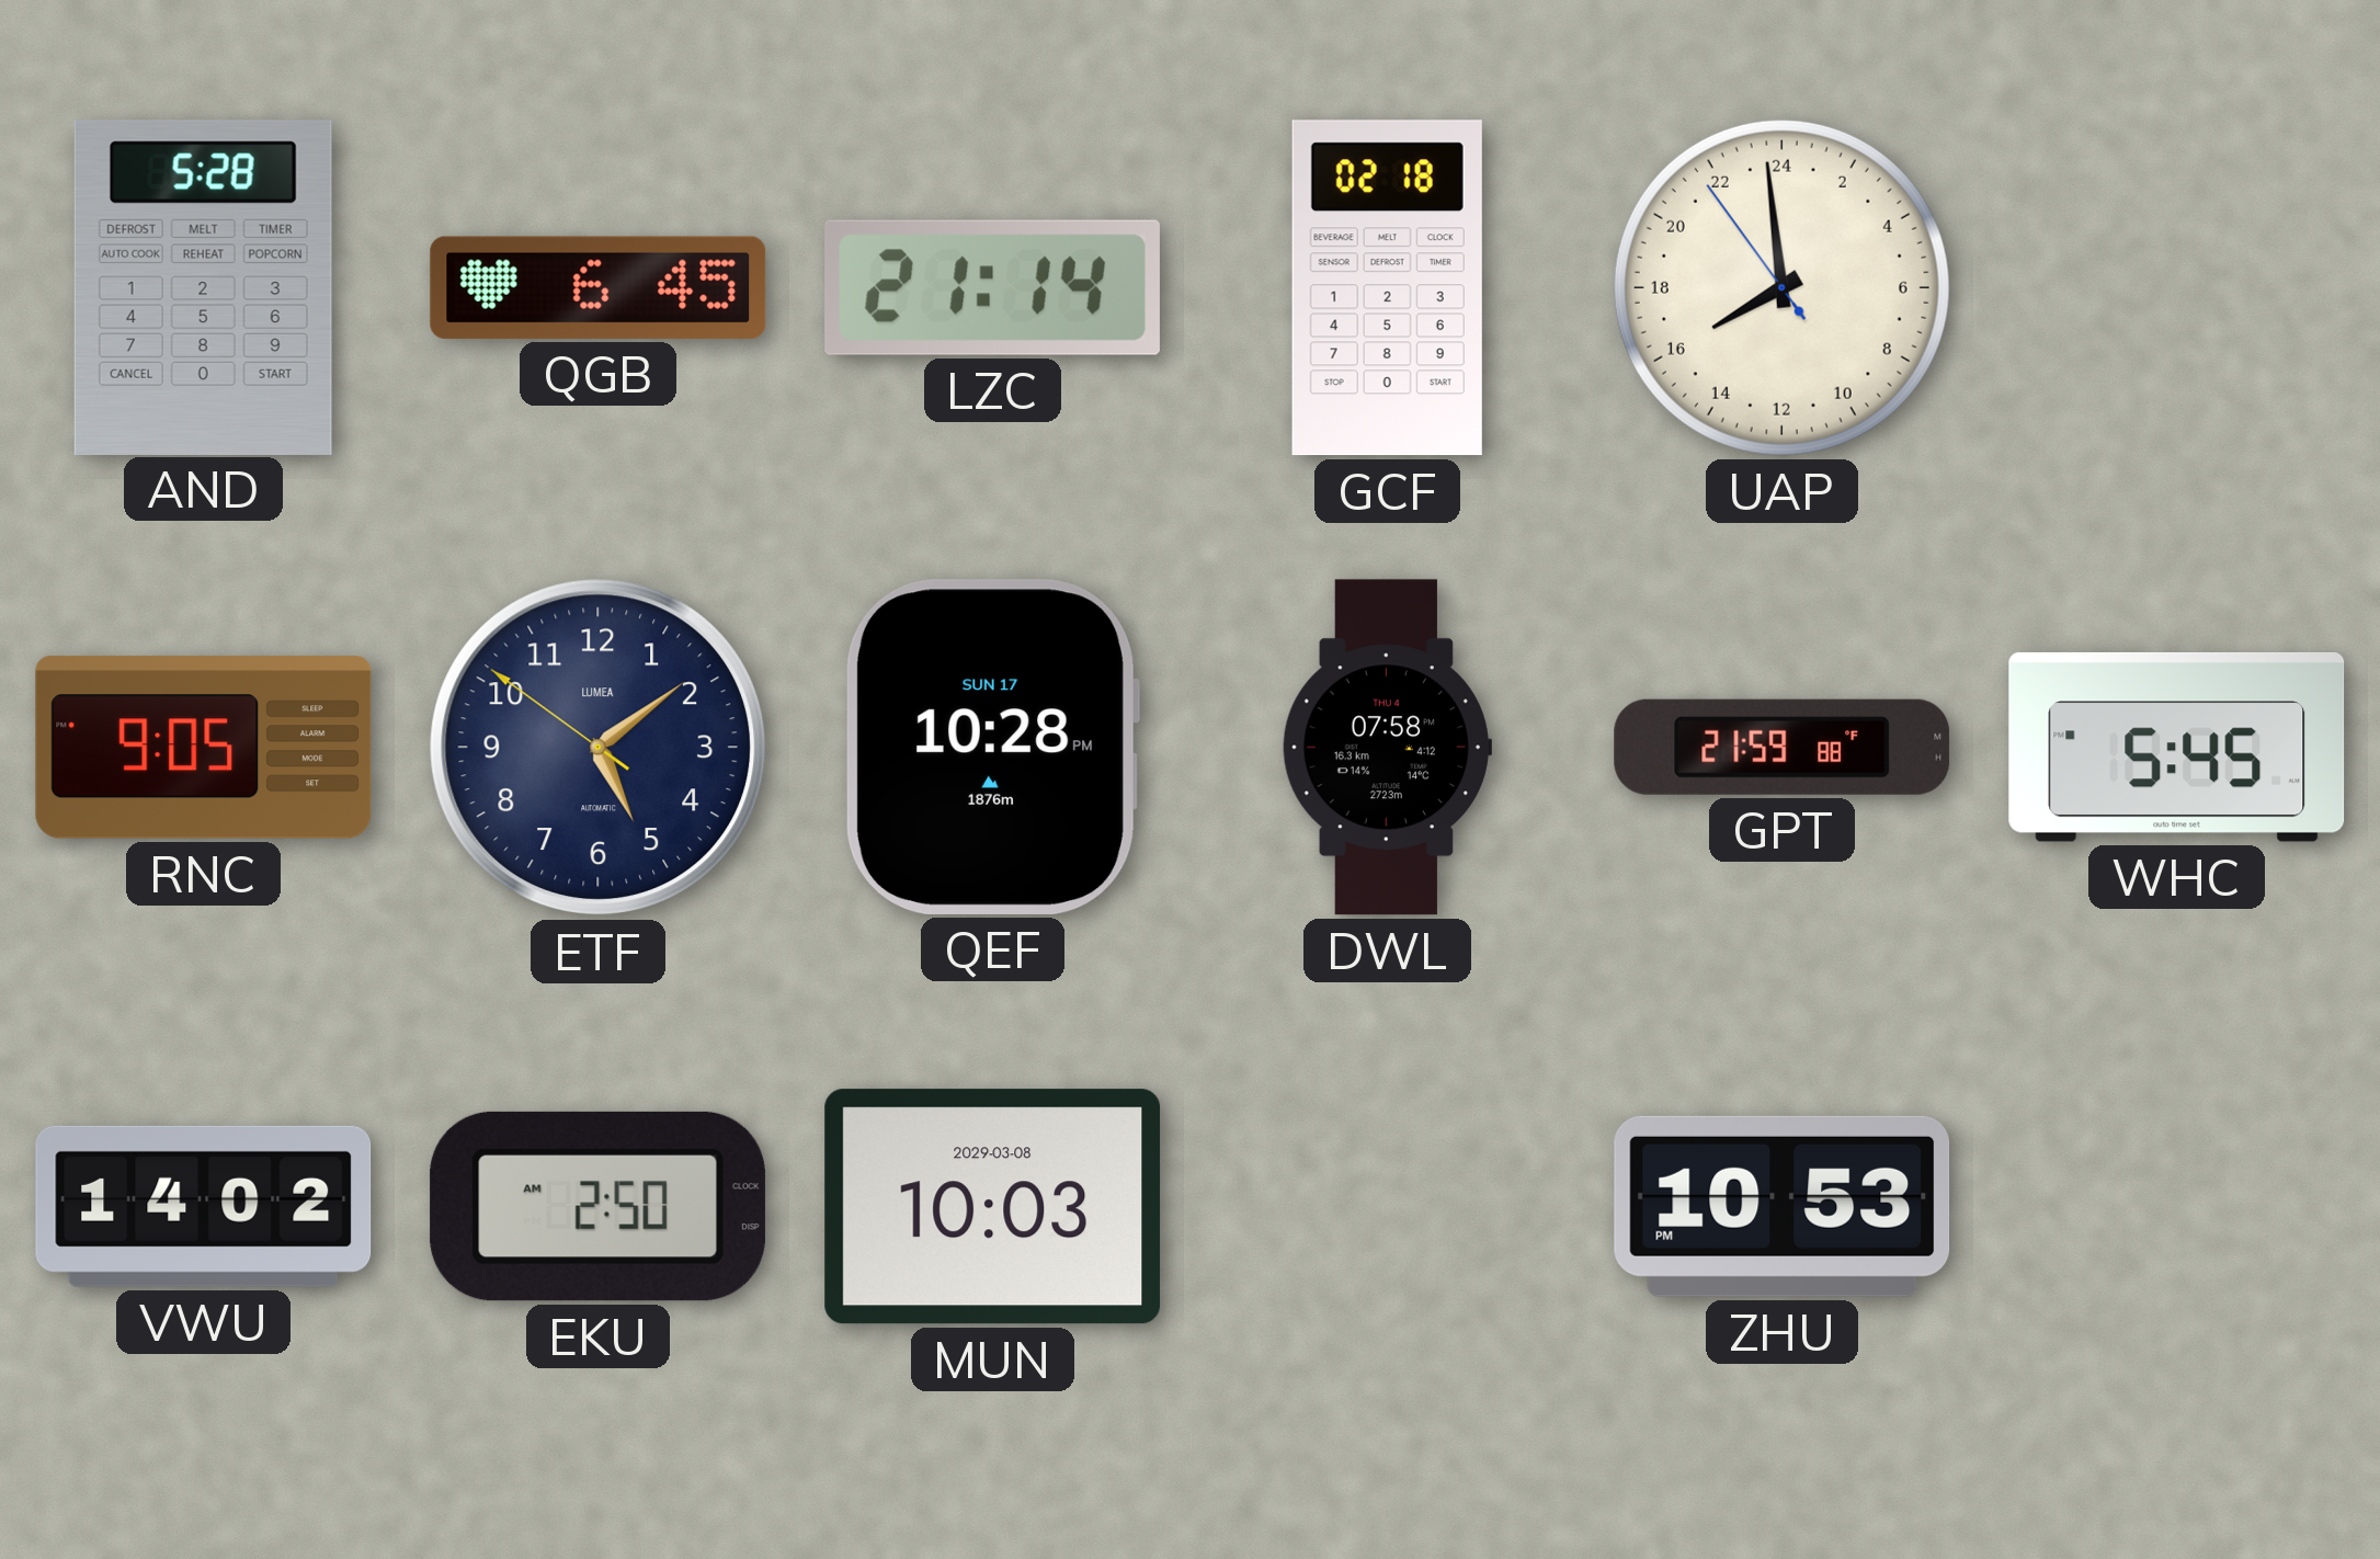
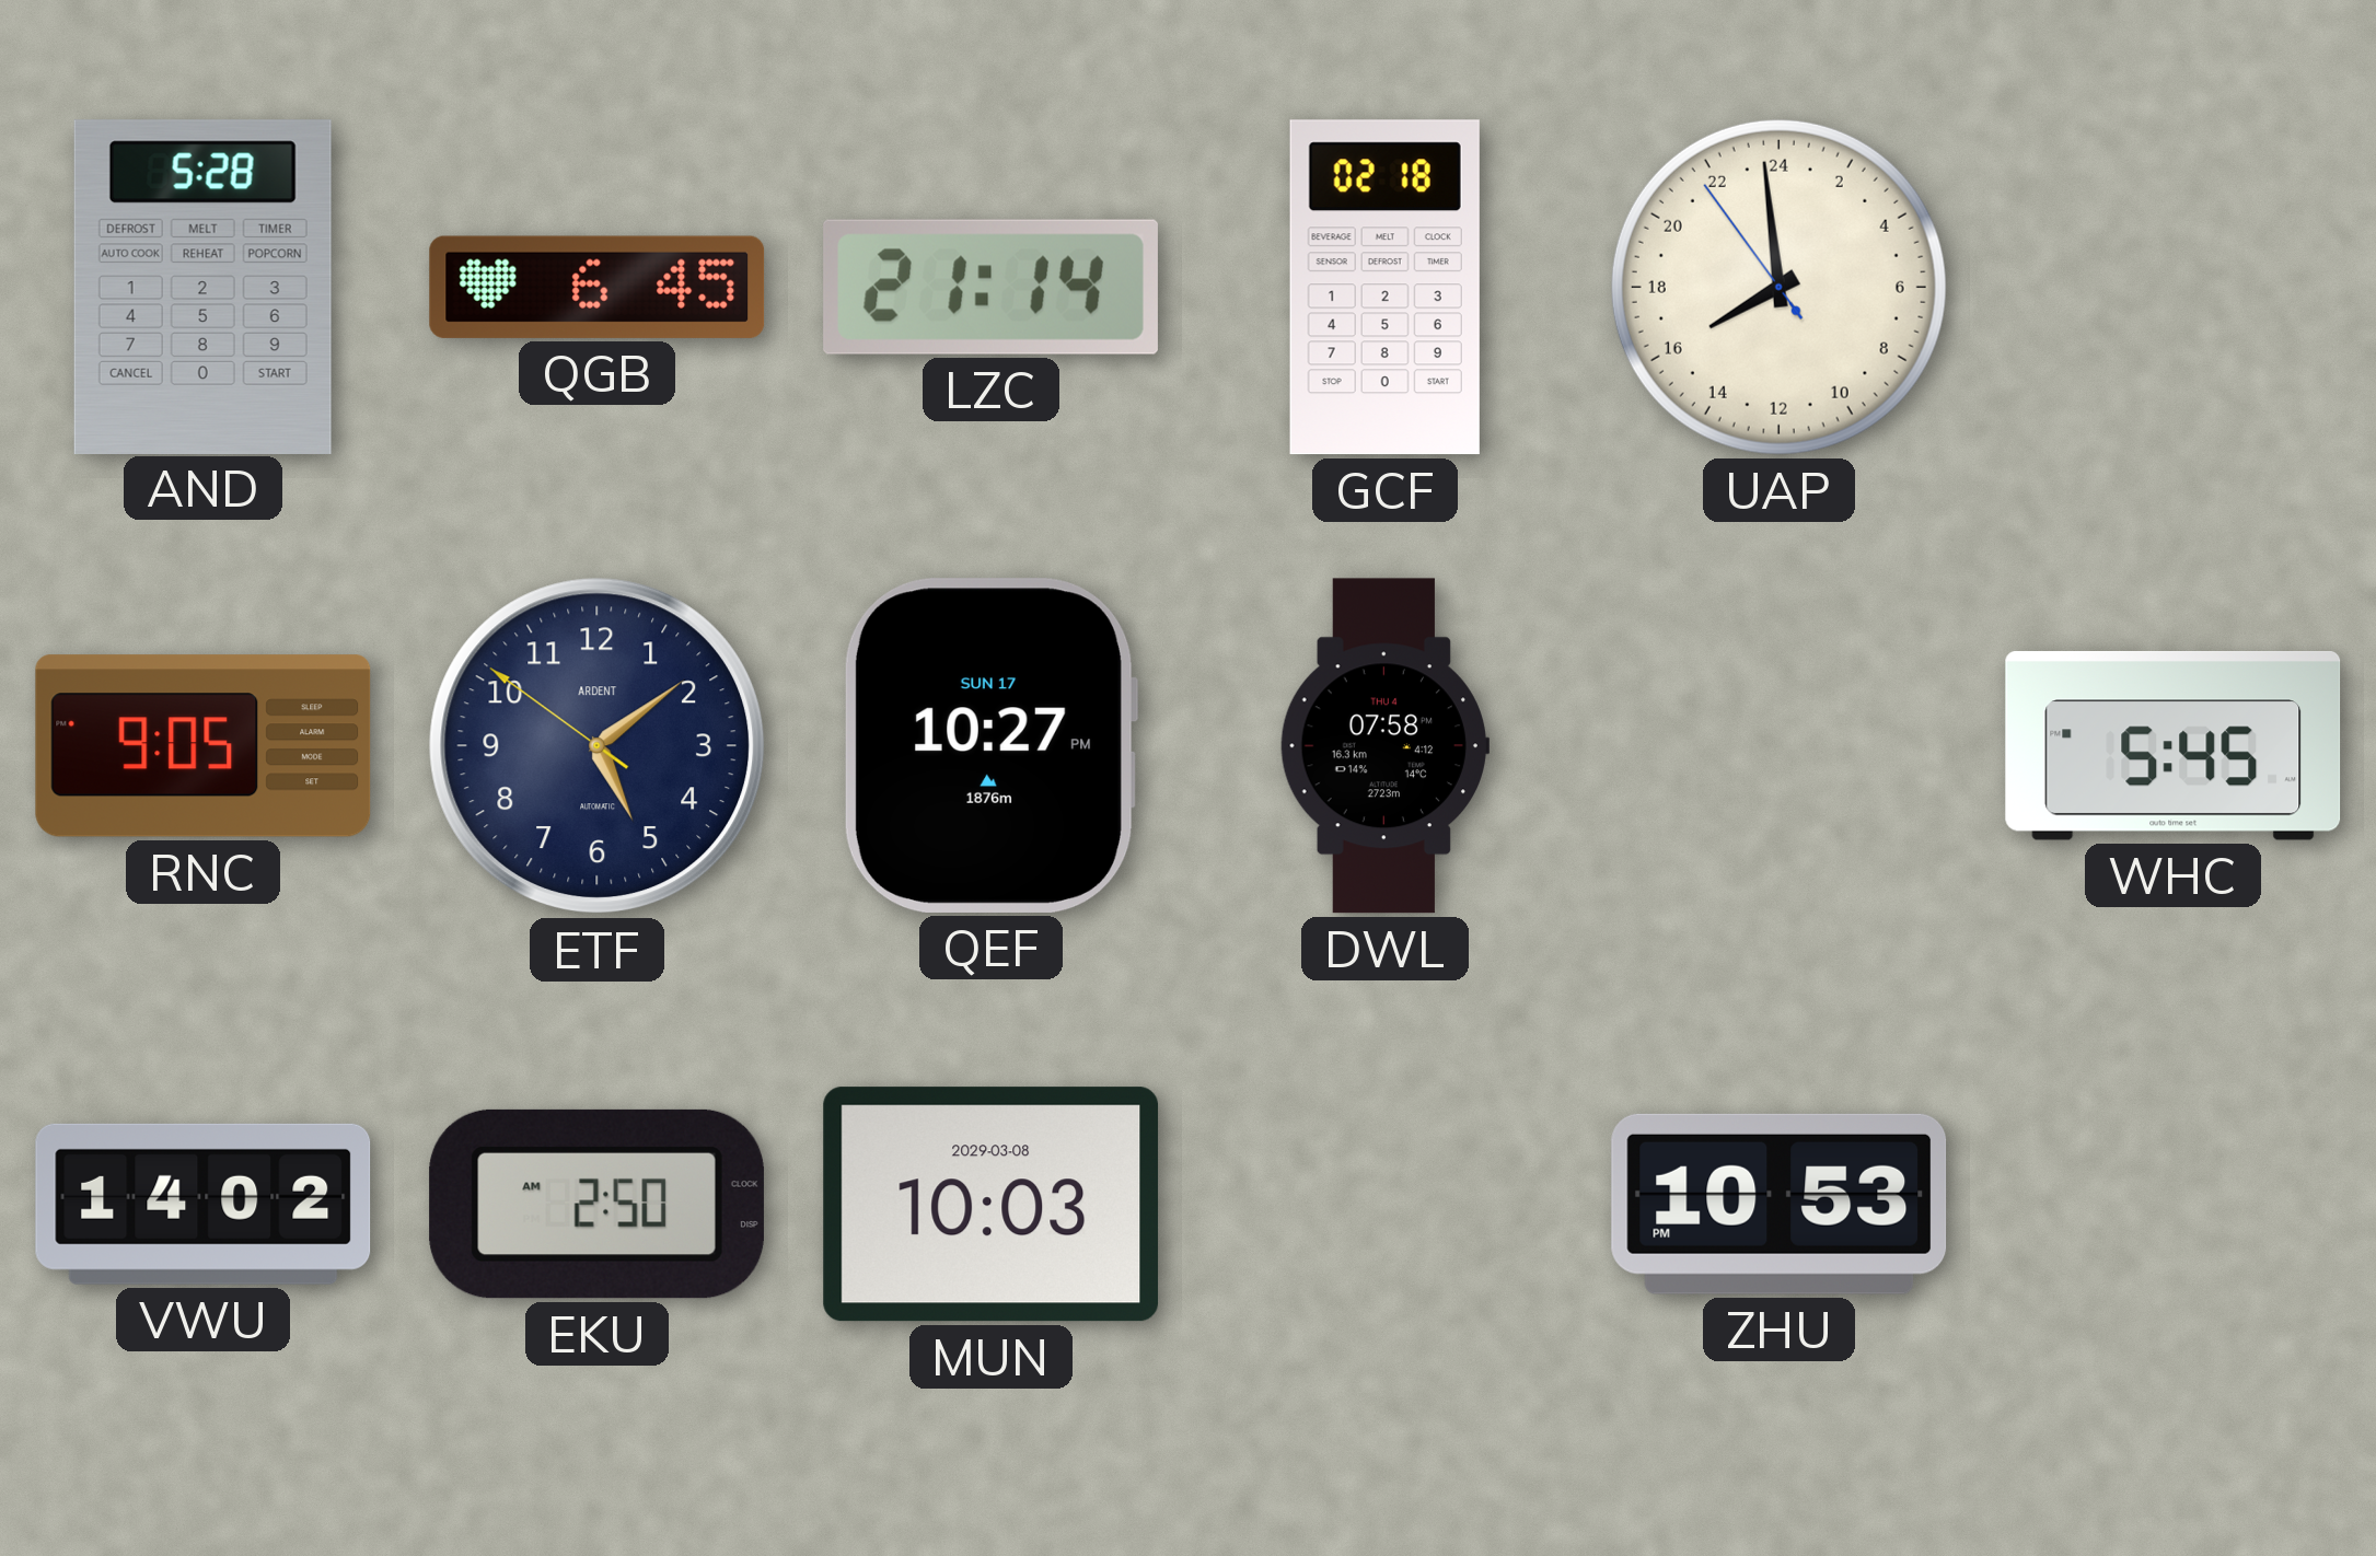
ETF brand: LUMEA -> ARDENT (598, 746)
QEF: 10:28 -> 10:27 (990, 745)
GPT: 21:59 -> none (1783, 747)
